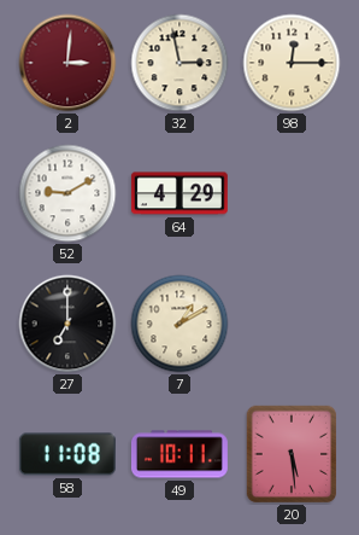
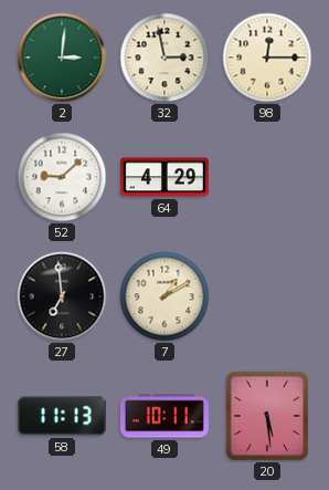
2 dial: burgundy -> green (62, 58)
52: 9:10 -> 9:08 (62, 177)
27: 7:00 -> 6:59 (62, 296)
58: 11:08 -> 11:13 (62, 416)
